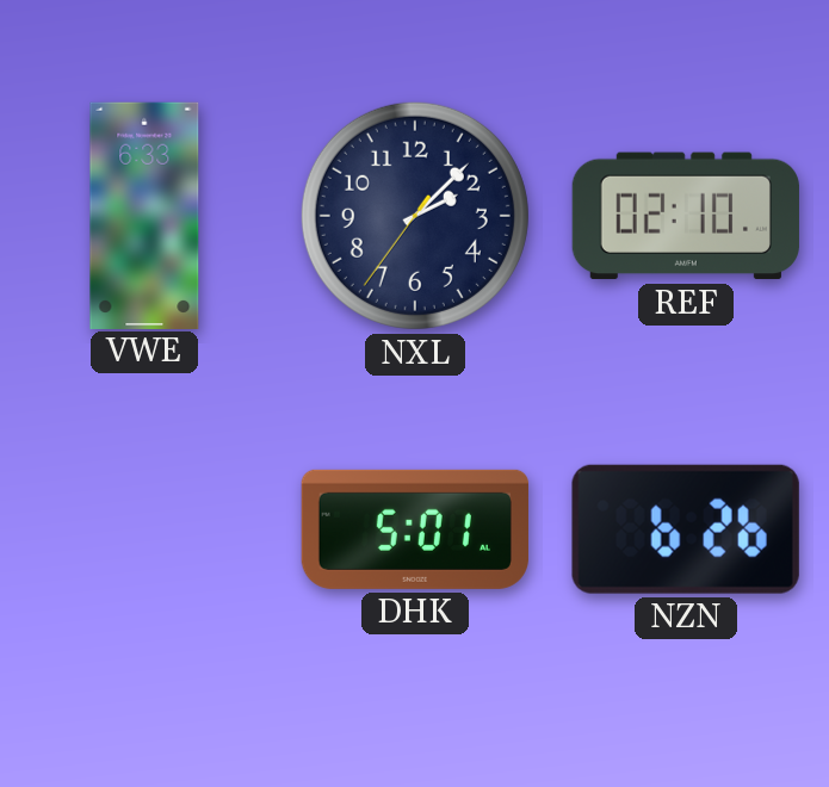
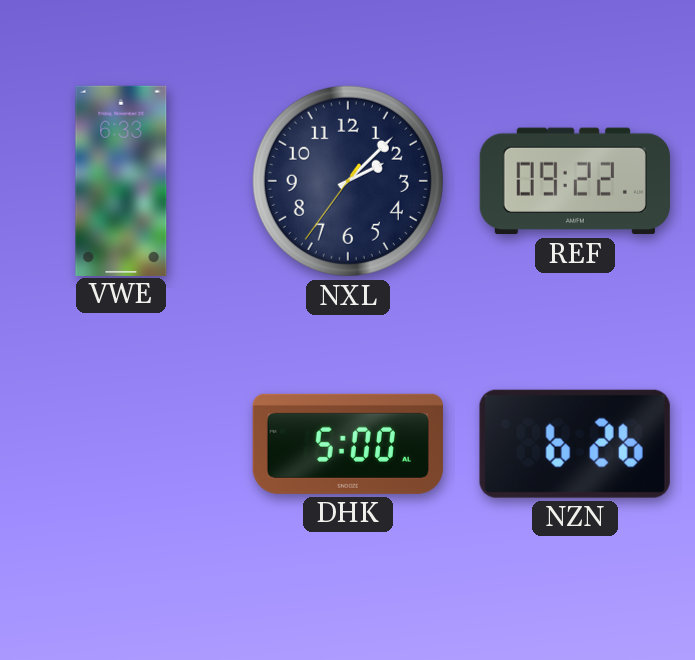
REF: 02:10 -> 09:22 (575, 181)
DHK: 5:01 -> 5:00 (348, 444)
